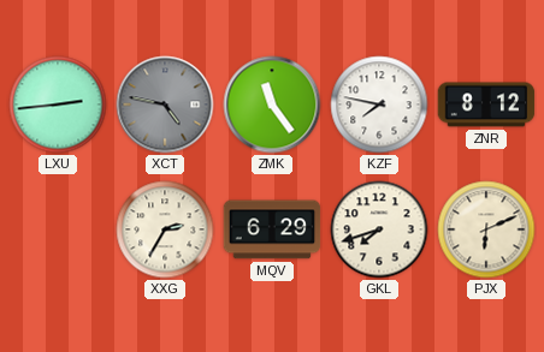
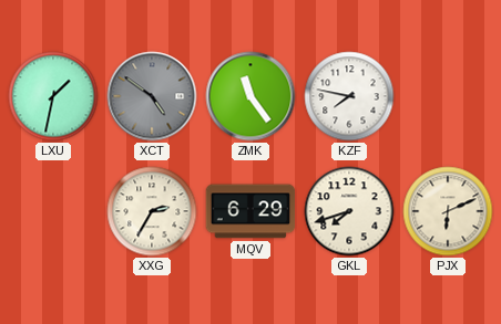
LXU: 2:44 -> 1:32 (53, 96)
XCT: 4:47 -> 4:51 (152, 96)
ZNR: 8:12 -> none (486, 105)
